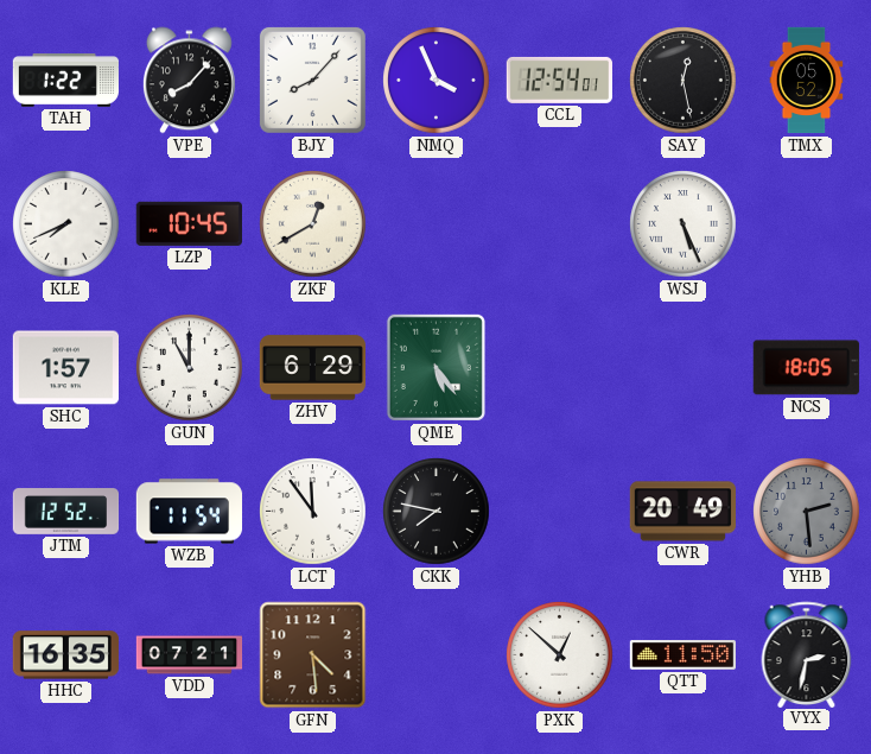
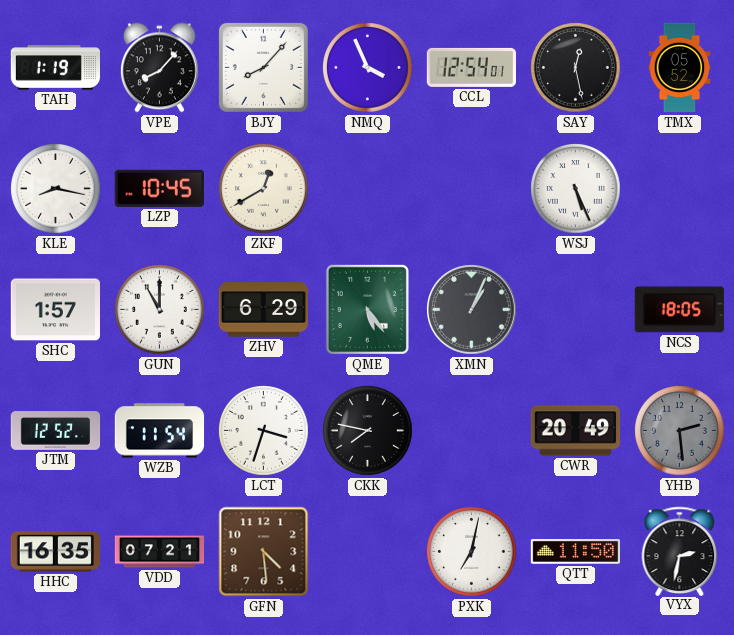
TAH: 1:22 -> 1:19 (56, 68)
KLE: 7:41 -> 8:17 (56, 189)
XMN: none -> 1:04 (472, 310)
LCT: 11:54 -> 3:33 (264, 431)
PXK: 12:52 -> 7:02 (472, 552)
